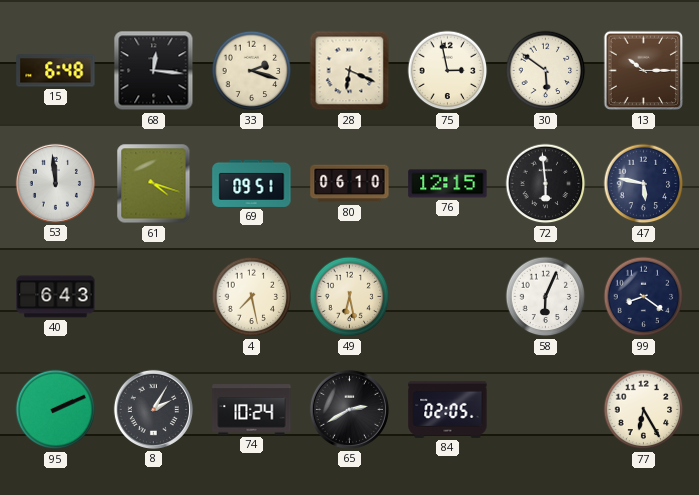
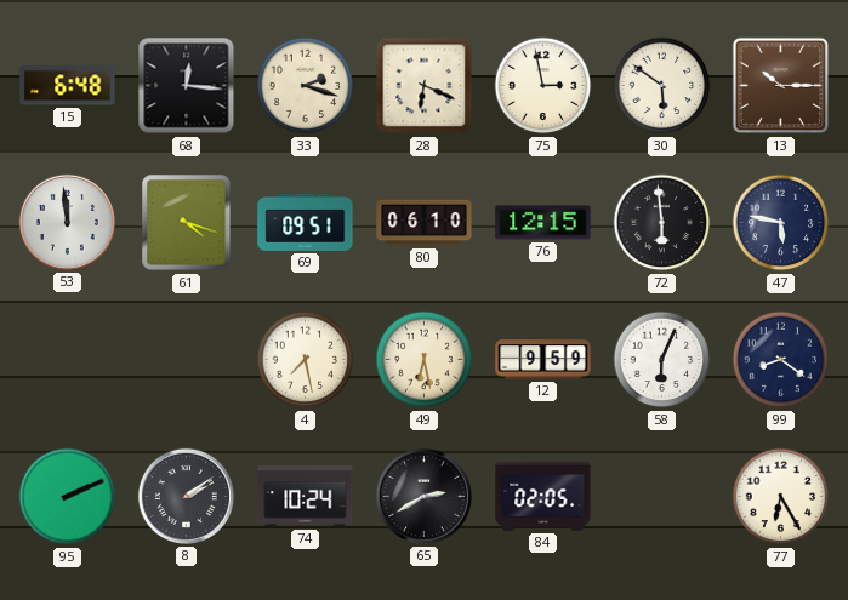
40: 6:43 -> none (56, 297)
12: none -> 9:59 (543, 360)
8: 2:05 -> 2:09 (186, 496)
